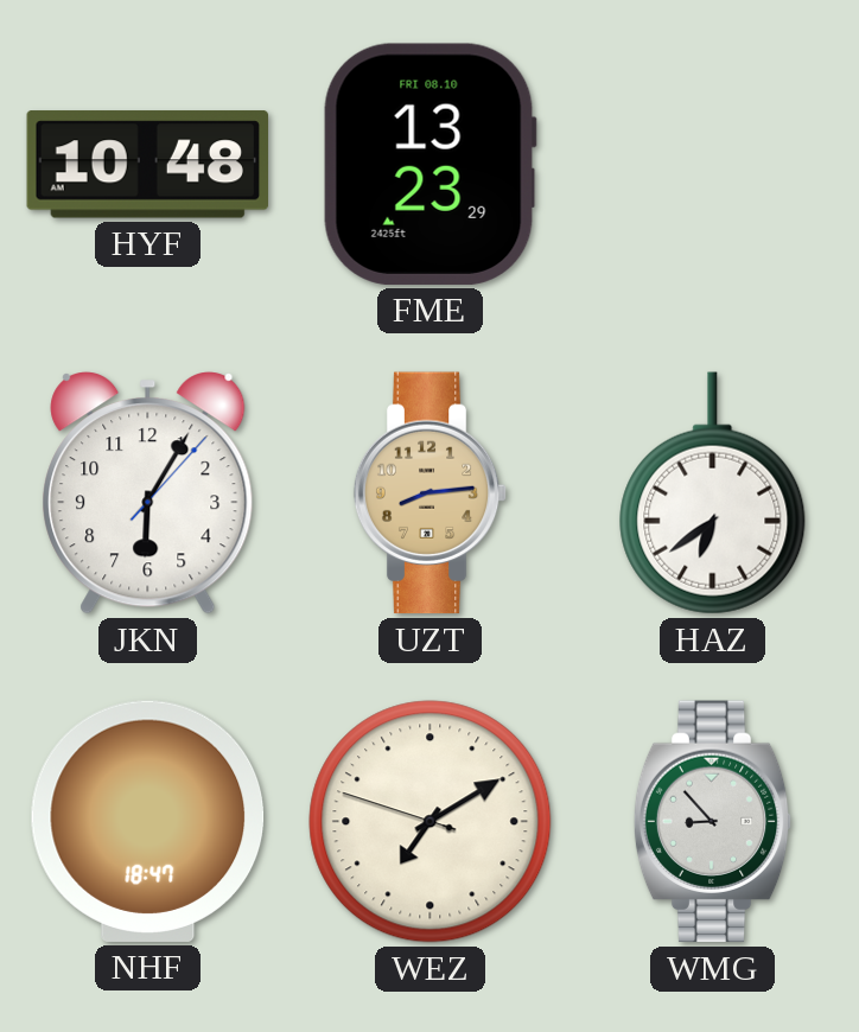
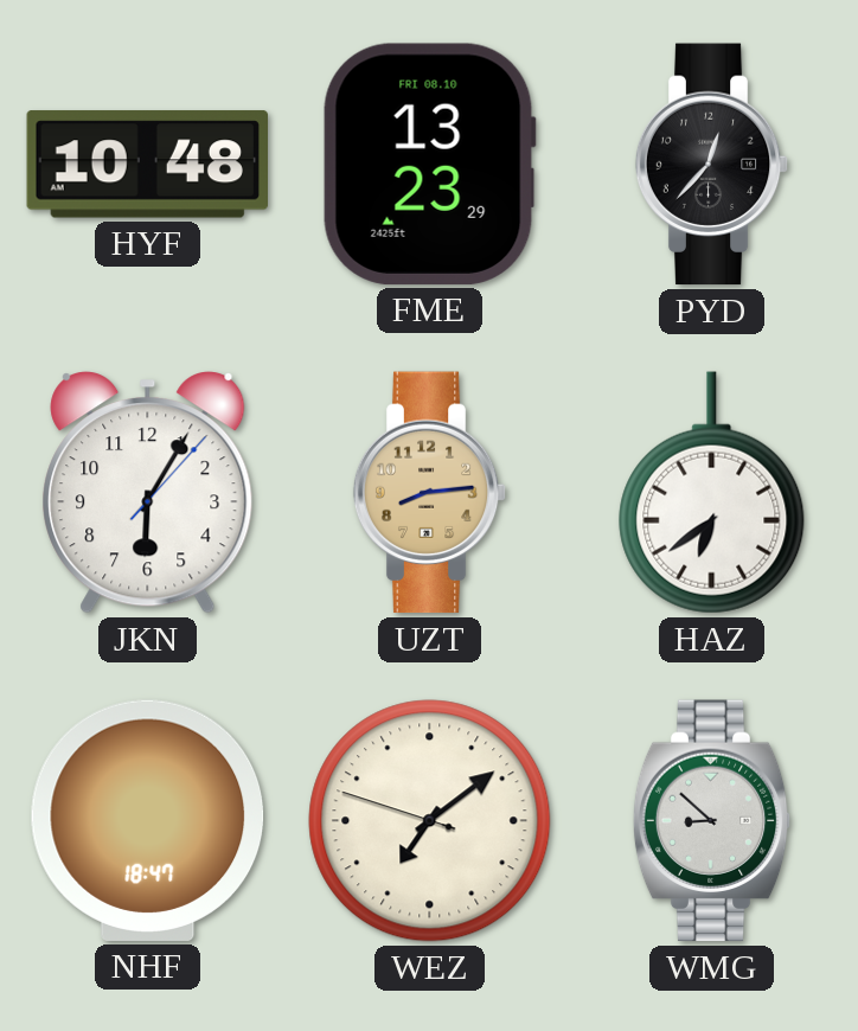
PYD: none -> 12:37 (712, 165)
WEZ: 7:09 -> 7:08 (430, 821)
WMG: 8:53 -> 8:52 (712, 821)
